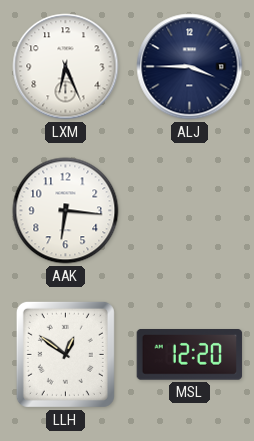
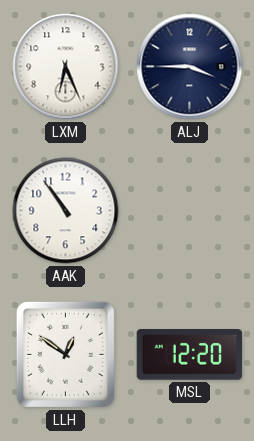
AAK: 6:16 -> 10:54 (66, 211)
